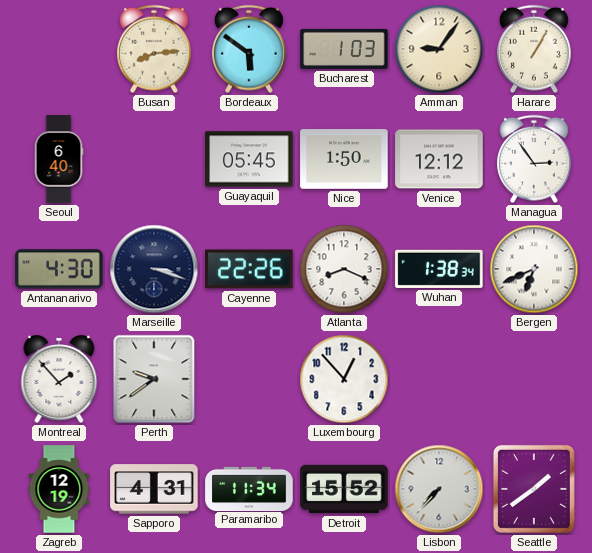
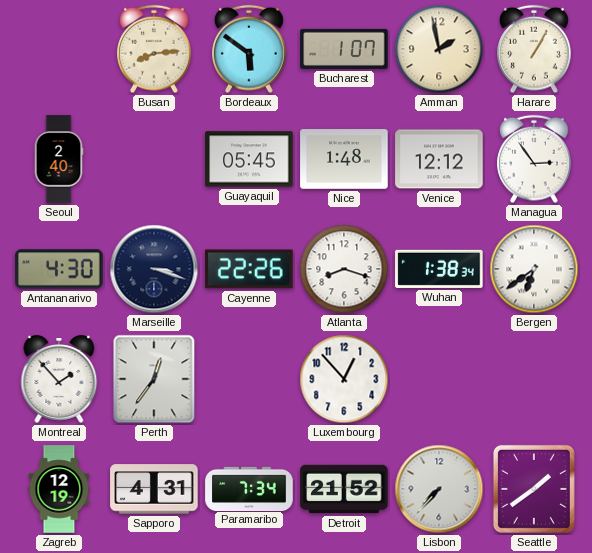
Bucharest: 1:03 -> 1:07 (344, 49)
Amman: 9:06 -> 1:58 (439, 49)
Seoul: 6:40 -> 2:40 (59, 159)
Nice: 1:50 -> 1:48 (344, 159)
Atlanta: 8:19 -> 8:18 (344, 269)
Bergen: 6:41 -> 6:39 (534, 269)
Perth: 9:39 -> 12:36 (154, 379)
Paramaribo: 11:34 -> 7:34 (249, 488)
Detroit: 15:52 -> 21:52 (344, 489)
